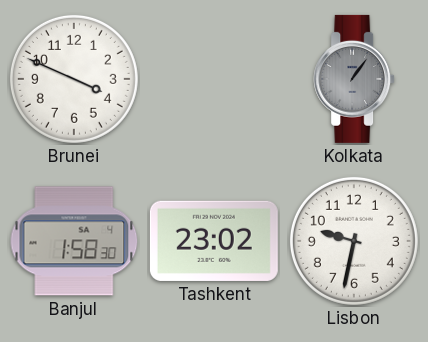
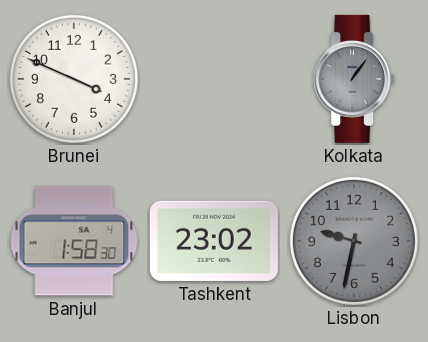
Lisbon dial: white -> grey (354, 241)
